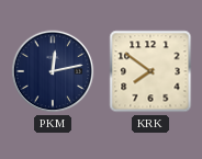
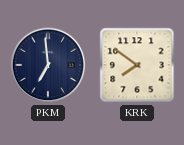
PKM: 12:13 -> 6:59 (48, 65)
